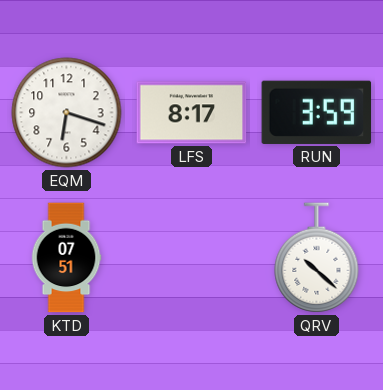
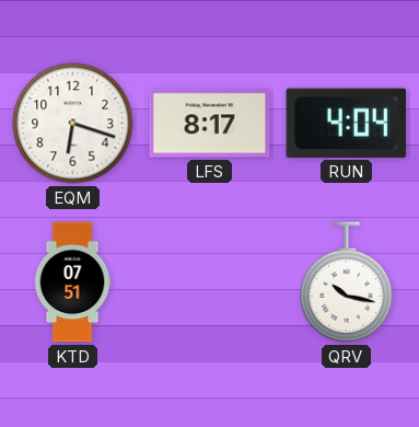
RUN: 3:59 -> 4:04 (347, 123)
QRV: 10:22 -> 10:17 (347, 282)
